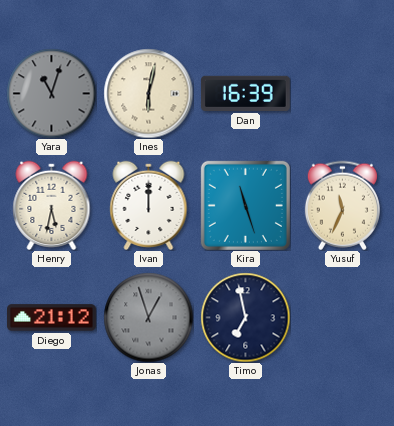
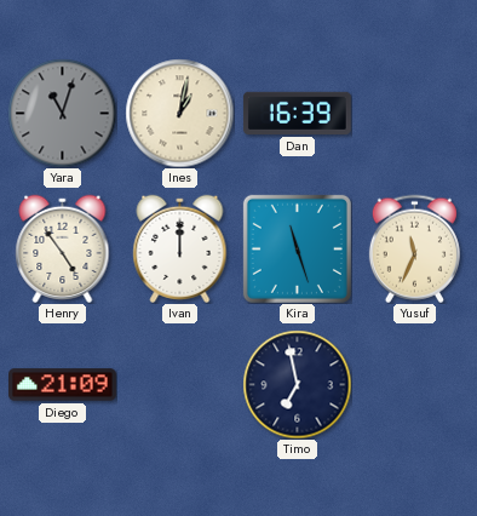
Ines: 6:02 -> 1:02 (179, 113)
Henry: 5:32 -> 4:54 (63, 248)
Diego: 21:12 -> 21:09 (63, 385)
Jonas: 12:57 -> none (148, 317)
